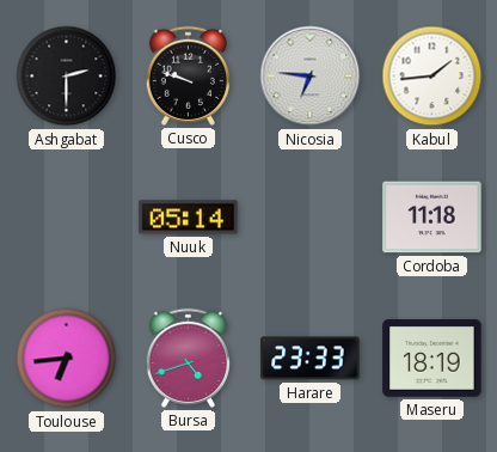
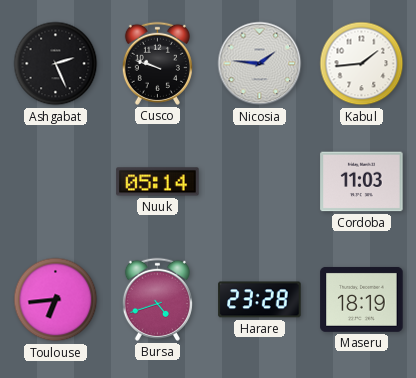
Ashgabat: 2:30 -> 2:26 (56, 64)
Nicosia: 6:46 -> 1:46 (260, 64)
Cordoba: 11:18 -> 11:03 (362, 182)
Harare: 23:33 -> 23:28 (260, 300)
